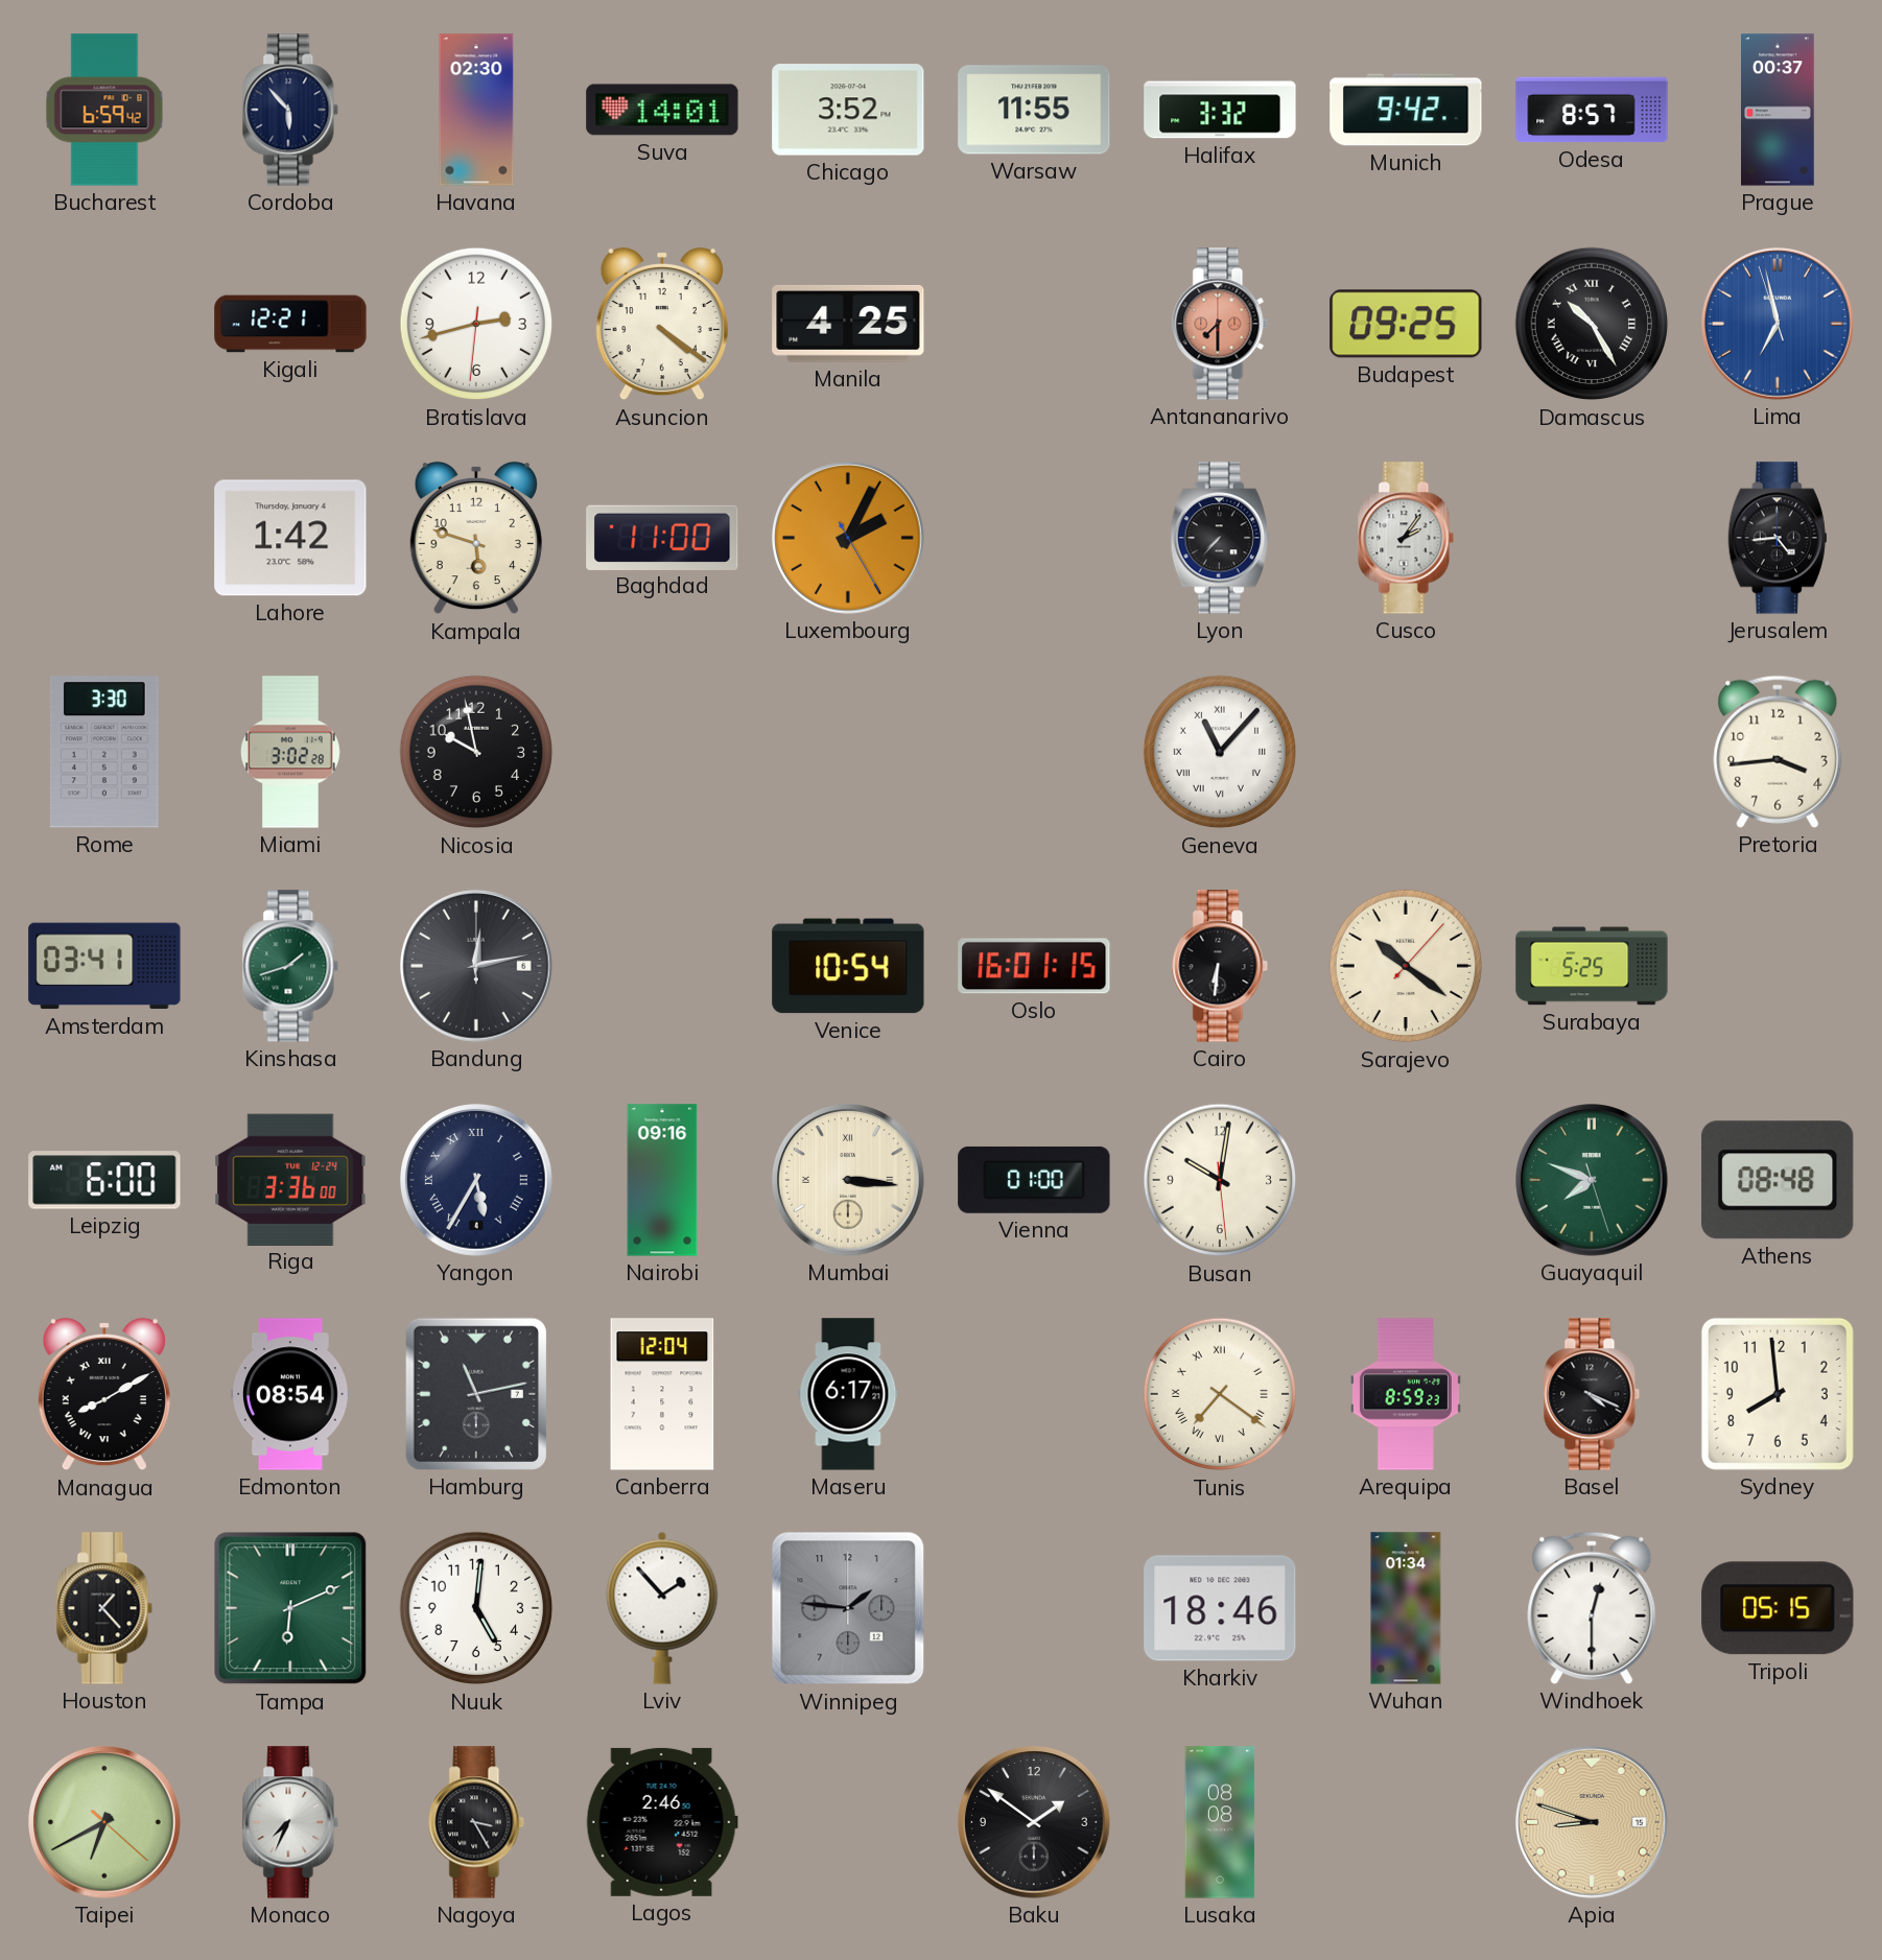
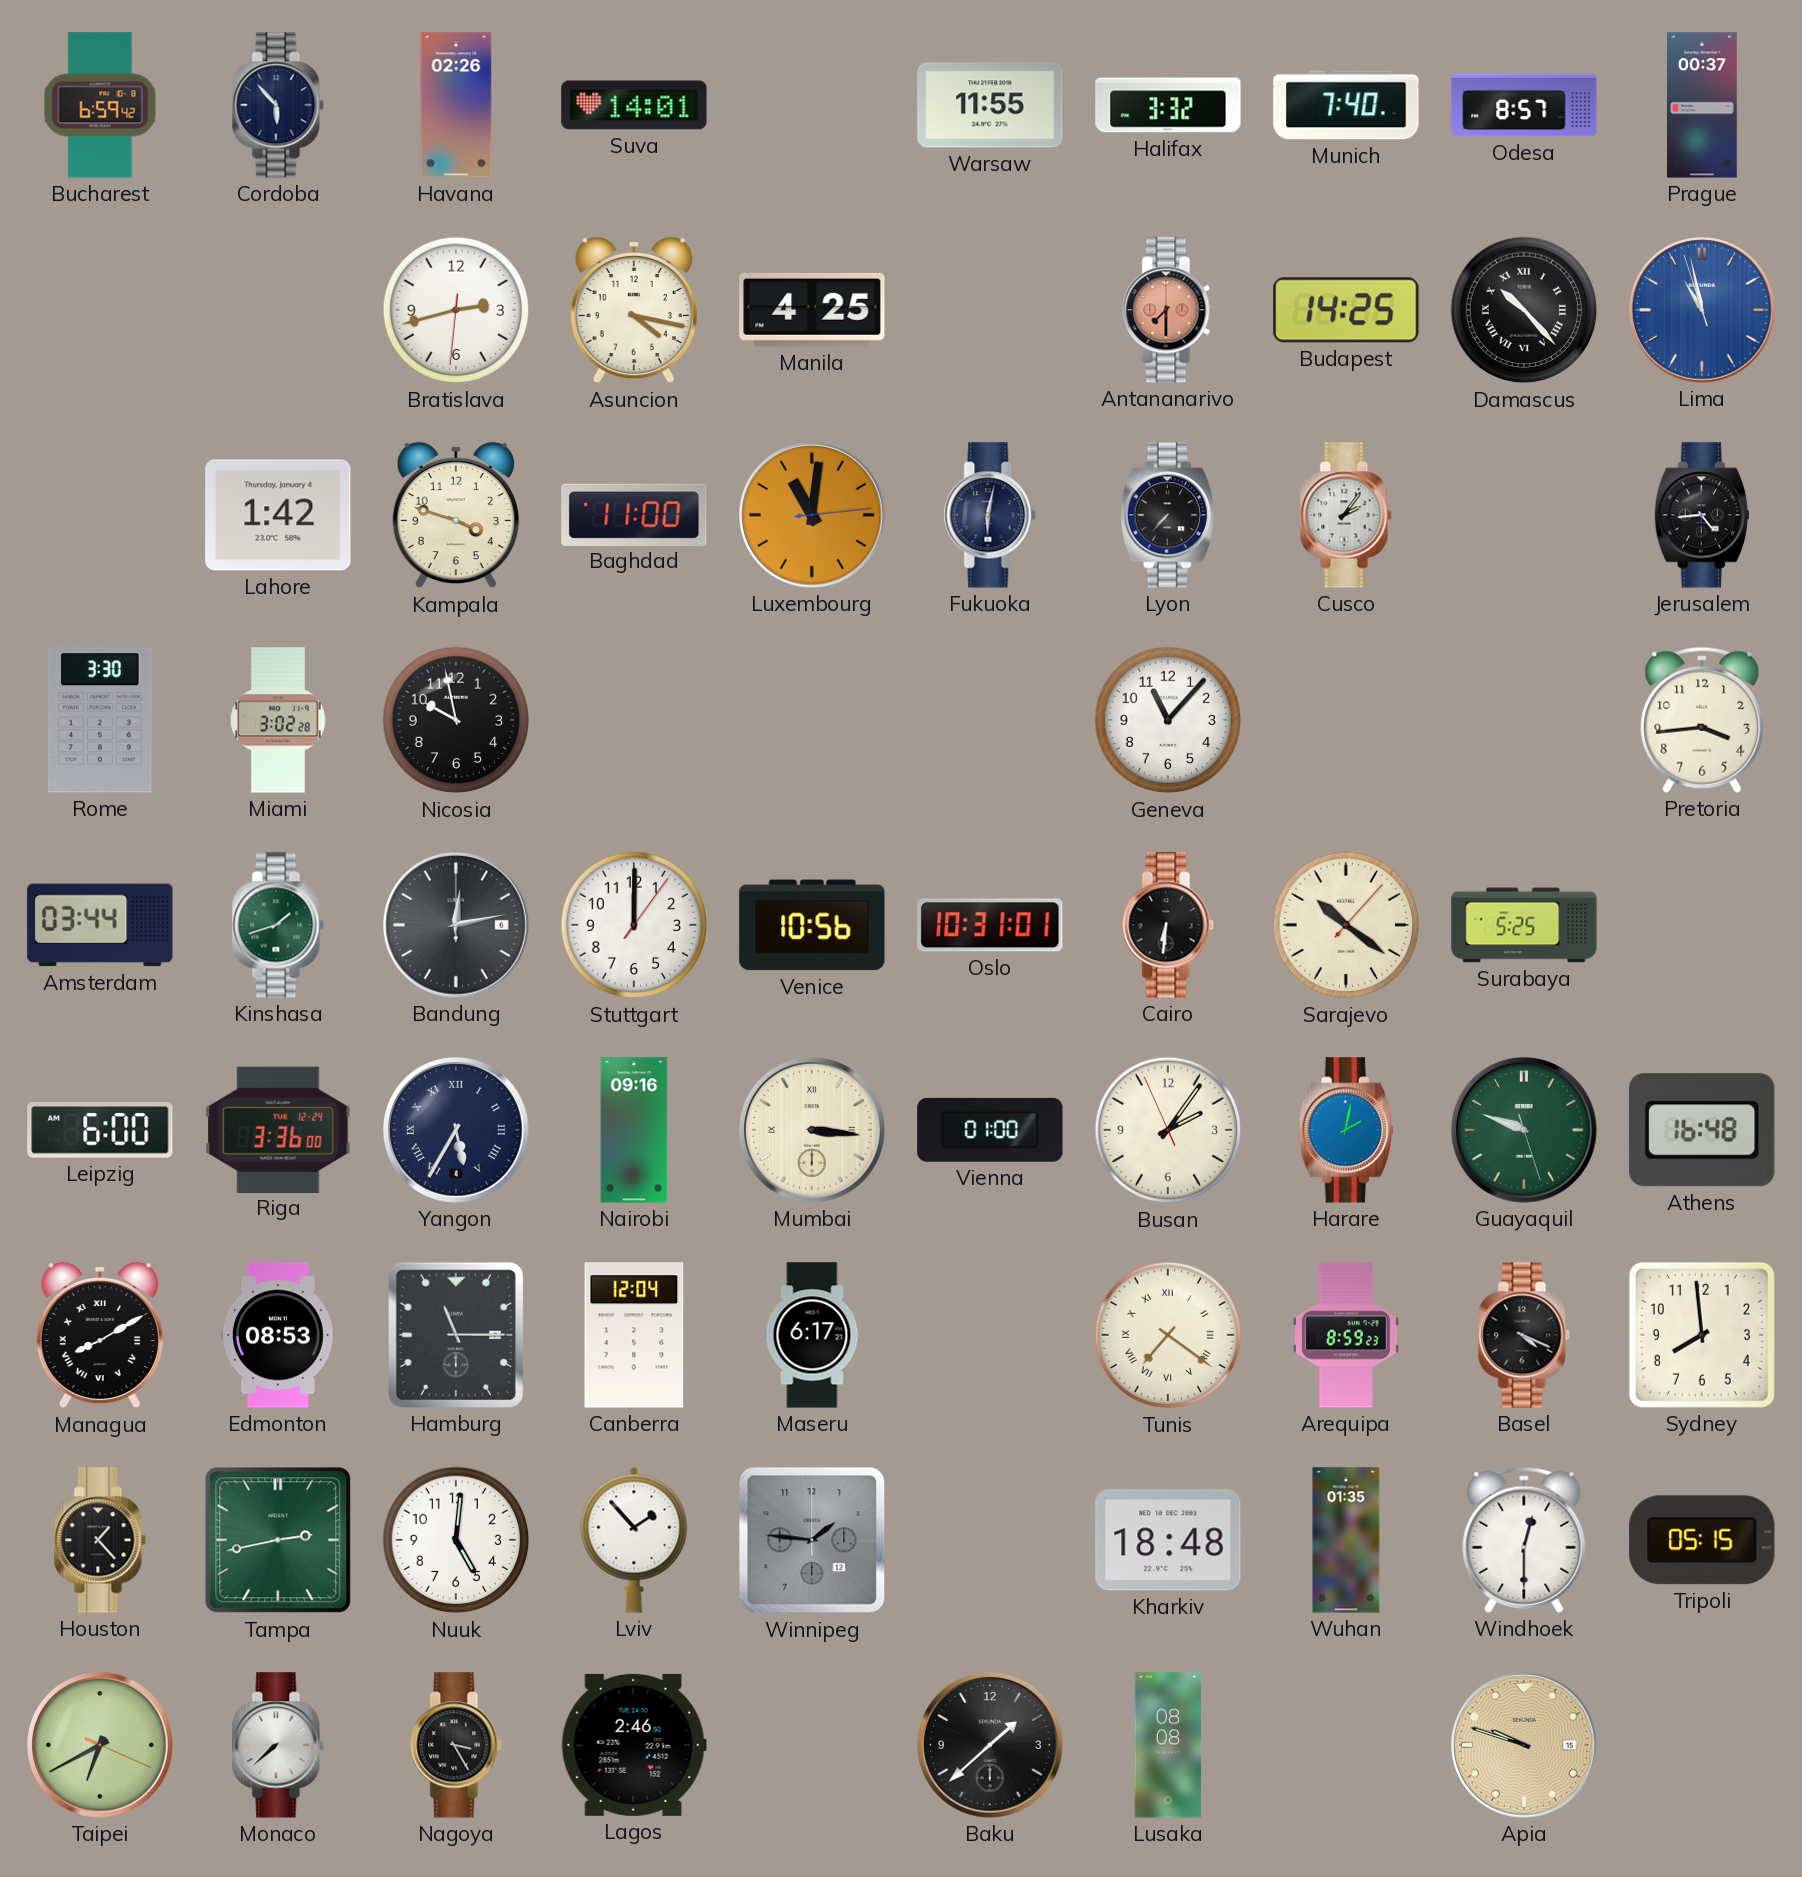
Havana: 02:30 -> 02:26 (456, 105)
Chicago: 3:52 -> none (848, 110)
Munich: 9:42 -> 7:40 (1346, 105)
Kigali: 12:21 -> none (290, 324)
Asuncion: 4:21 -> 4:17 (634, 310)
Budapest: 09:25 -> 14:25 (1346, 310)
Damascus: 10:25 -> 10:23 (1524, 310)
Lima: 6:57 -> 10:57 (1703, 311)
Kampala: 5:48 -> 3:48 (456, 515)
Luxembourg: 2:04 -> 11:01 (813, 516)
Fukuoka: none -> 6:02 (990, 515)
Geneva numerals: Roman -> Arabic (1168, 720)
Amsterdam: 03:41 -> 03:44 (100, 925)
Stuttgart: none -> 12:00 (634, 925)
Venice: 10:54 -> 10:56 (812, 925)
Oslo: 16:01 -> 10:31 (990, 925)
Busan: 10:01 -> 2:05 (1168, 1130)
Harare: none -> 2:02 (1346, 1130)
Guayaquil: 7:48 -> 9:48 (1525, 1131)
Athens: 08:48 -> 16:48 (1702, 1130)
Edmonton: 08:54 -> 08:53 (278, 1335)
Hamburg: 11:13 -> 11:15 (456, 1335)
Tampa: 6:11 -> 2:43 (278, 1540)
Kharkiv: 18:46 -> 18:48 (1168, 1540)
Wuhan: 01:34 -> 01:35 (1346, 1540)
Taipei: 6:40:22 -> 6:40:19 (101, 1746)
Monaco: 7:34 -> 7:38 (278, 1745)
Baku: 1:51 -> 1:38 (991, 1746)
Apia: 8:48 -> 9:48 (1525, 1746)
